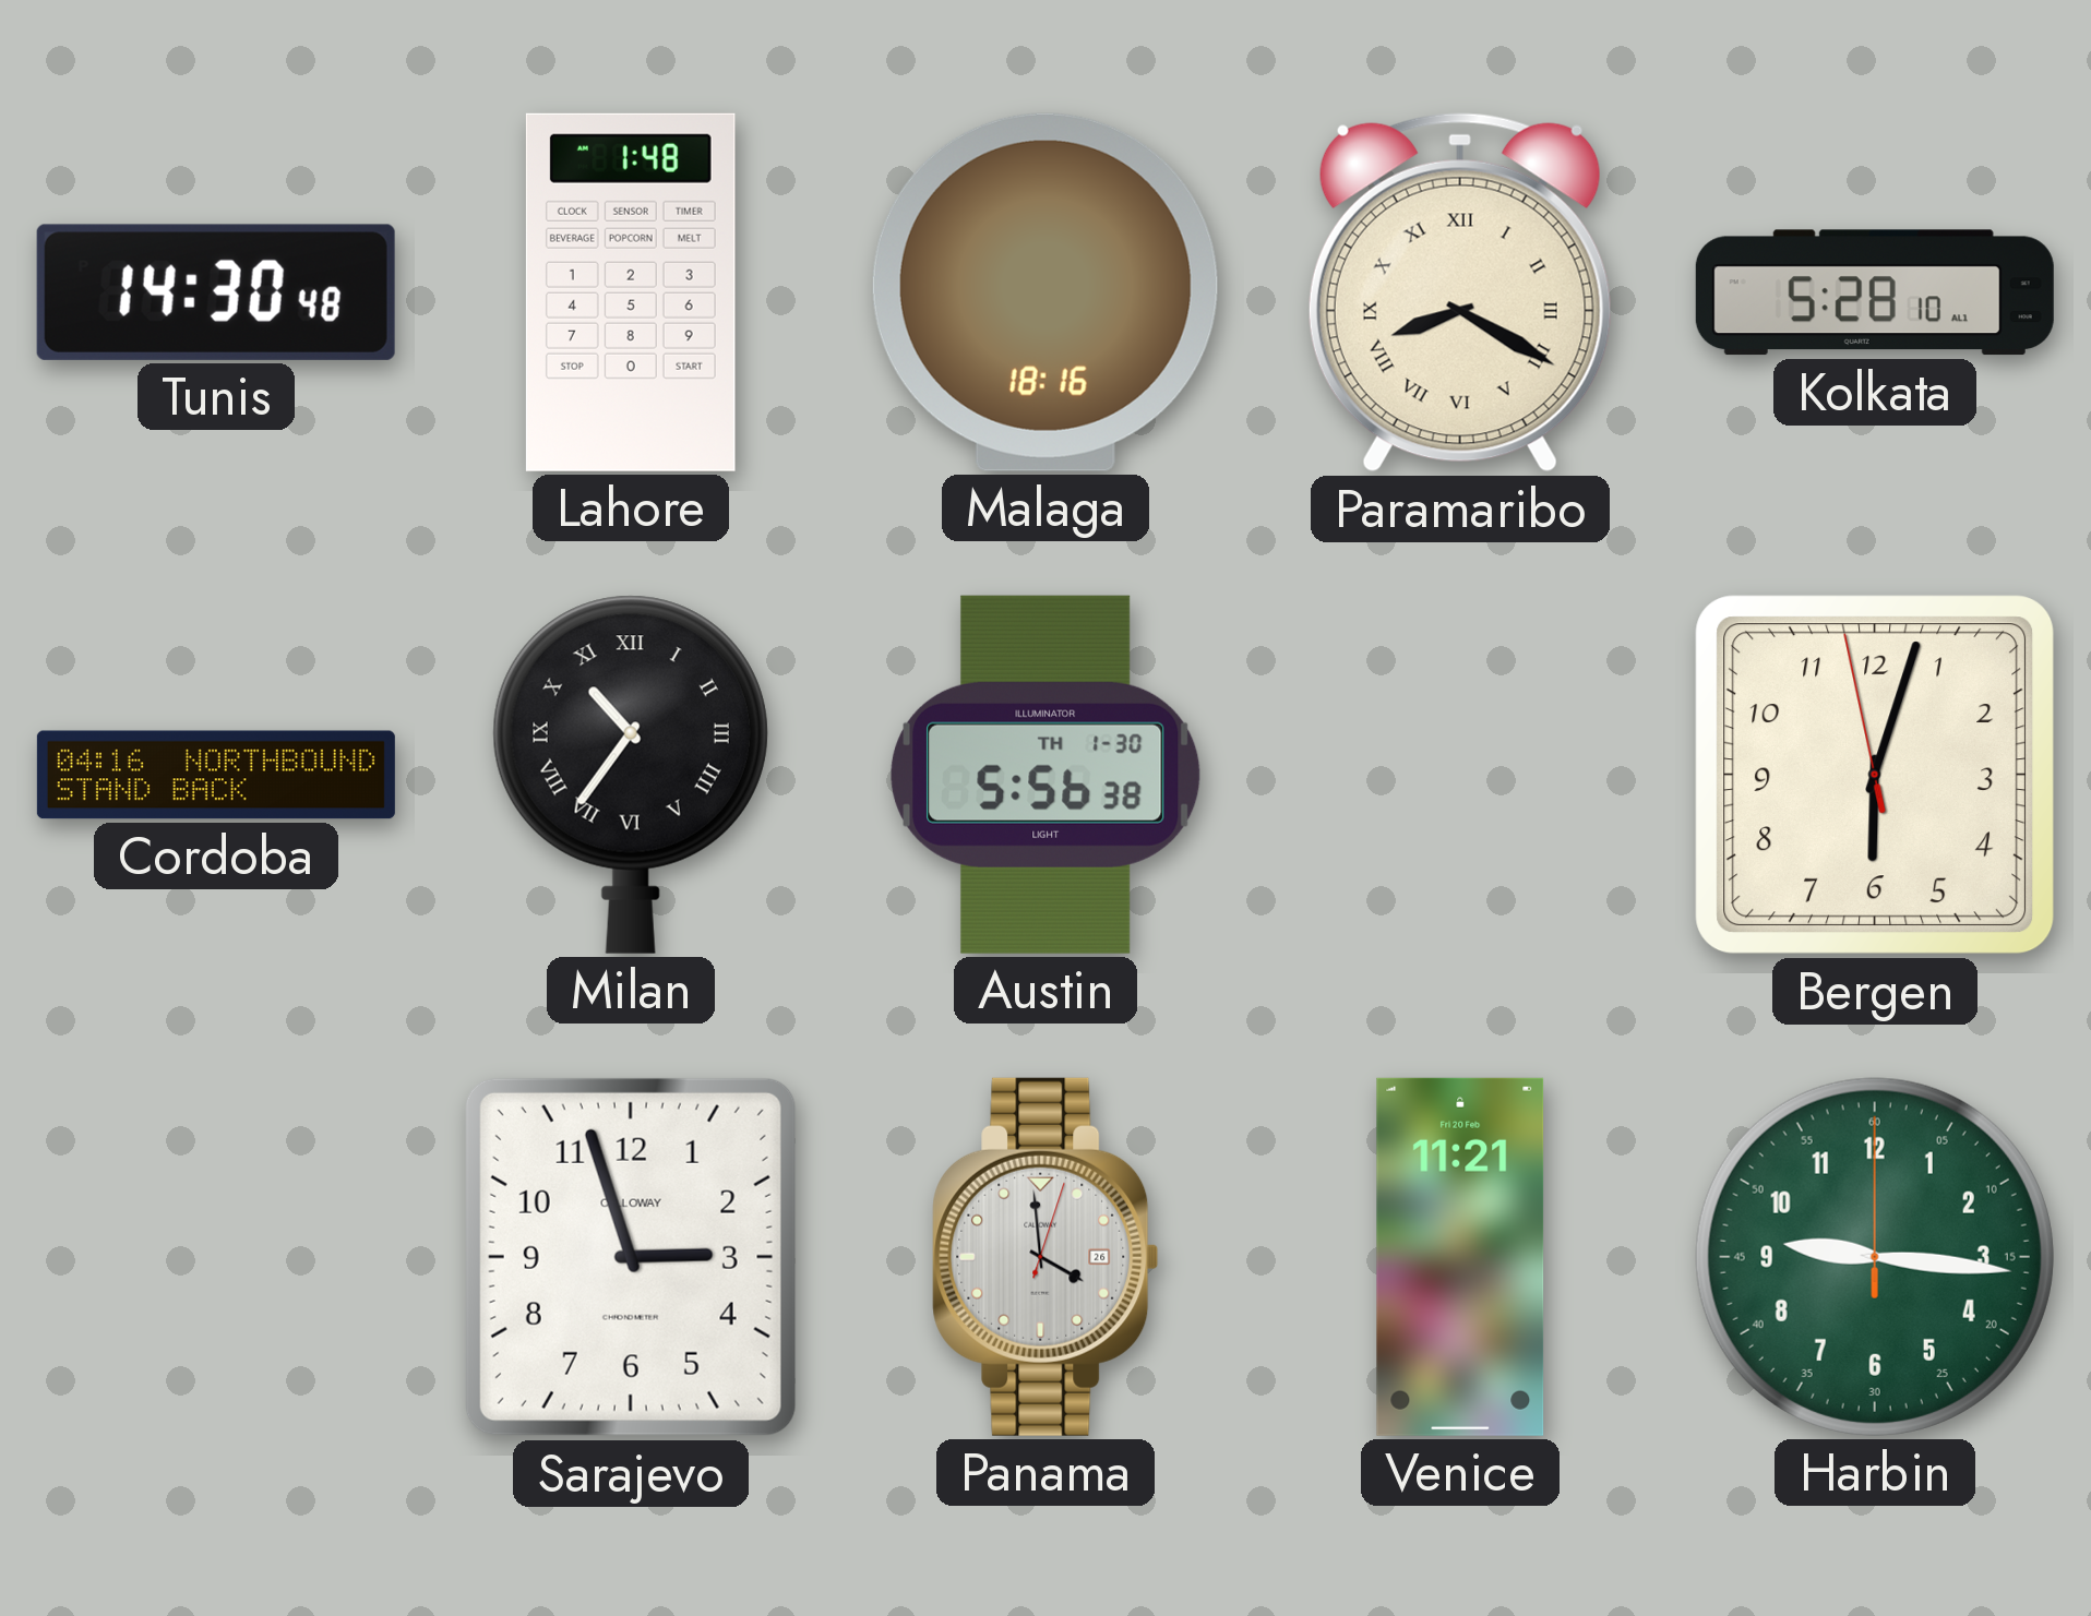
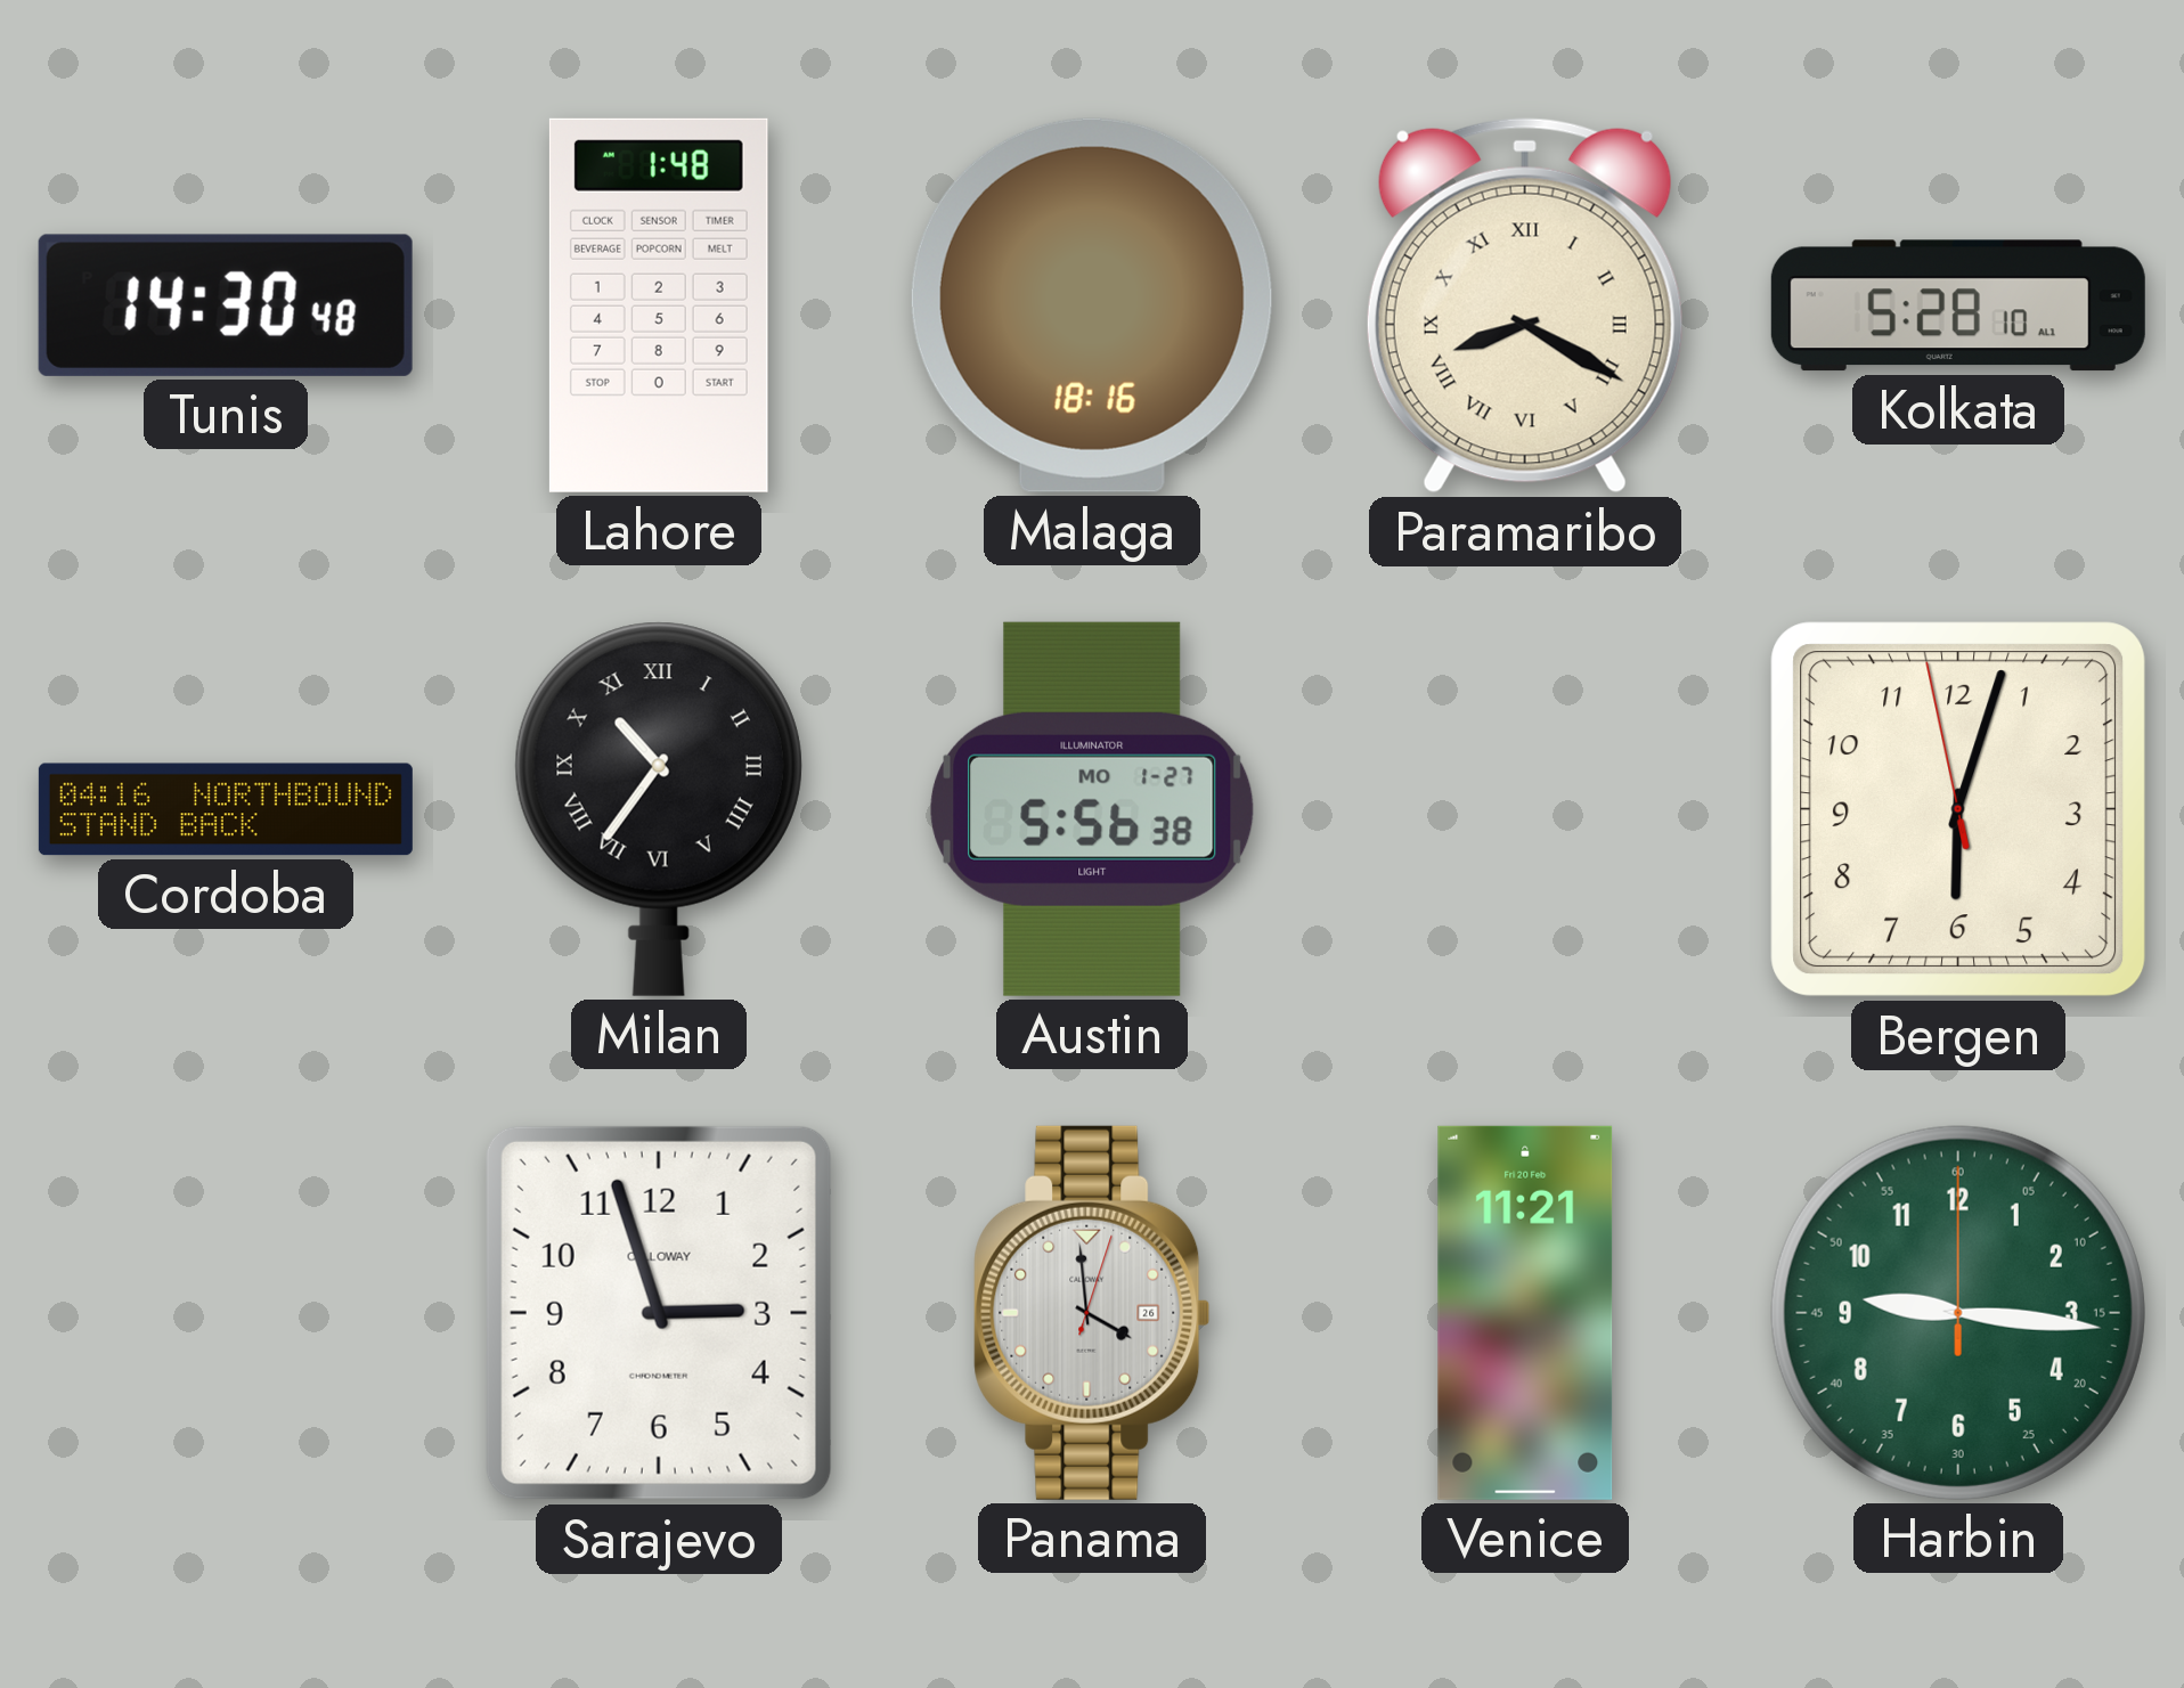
Austin date: TH 1-30 -> MO 1-27 (1093, 809)
